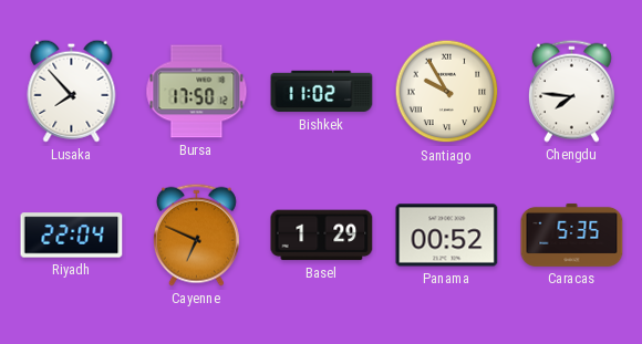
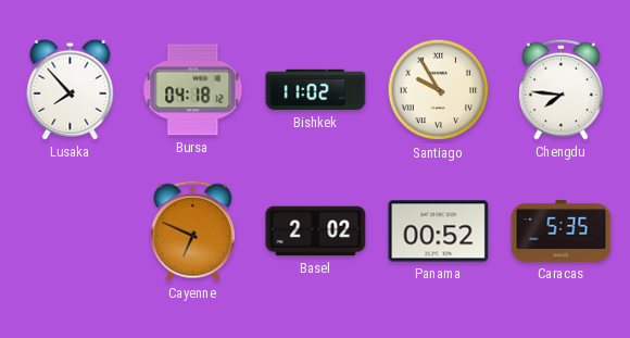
Bursa: 17:50 -> 04:18 (193, 90)
Riyadh: 22:04 -> none (72, 236)
Basel: 1:29 -> 2:02 (316, 231)
